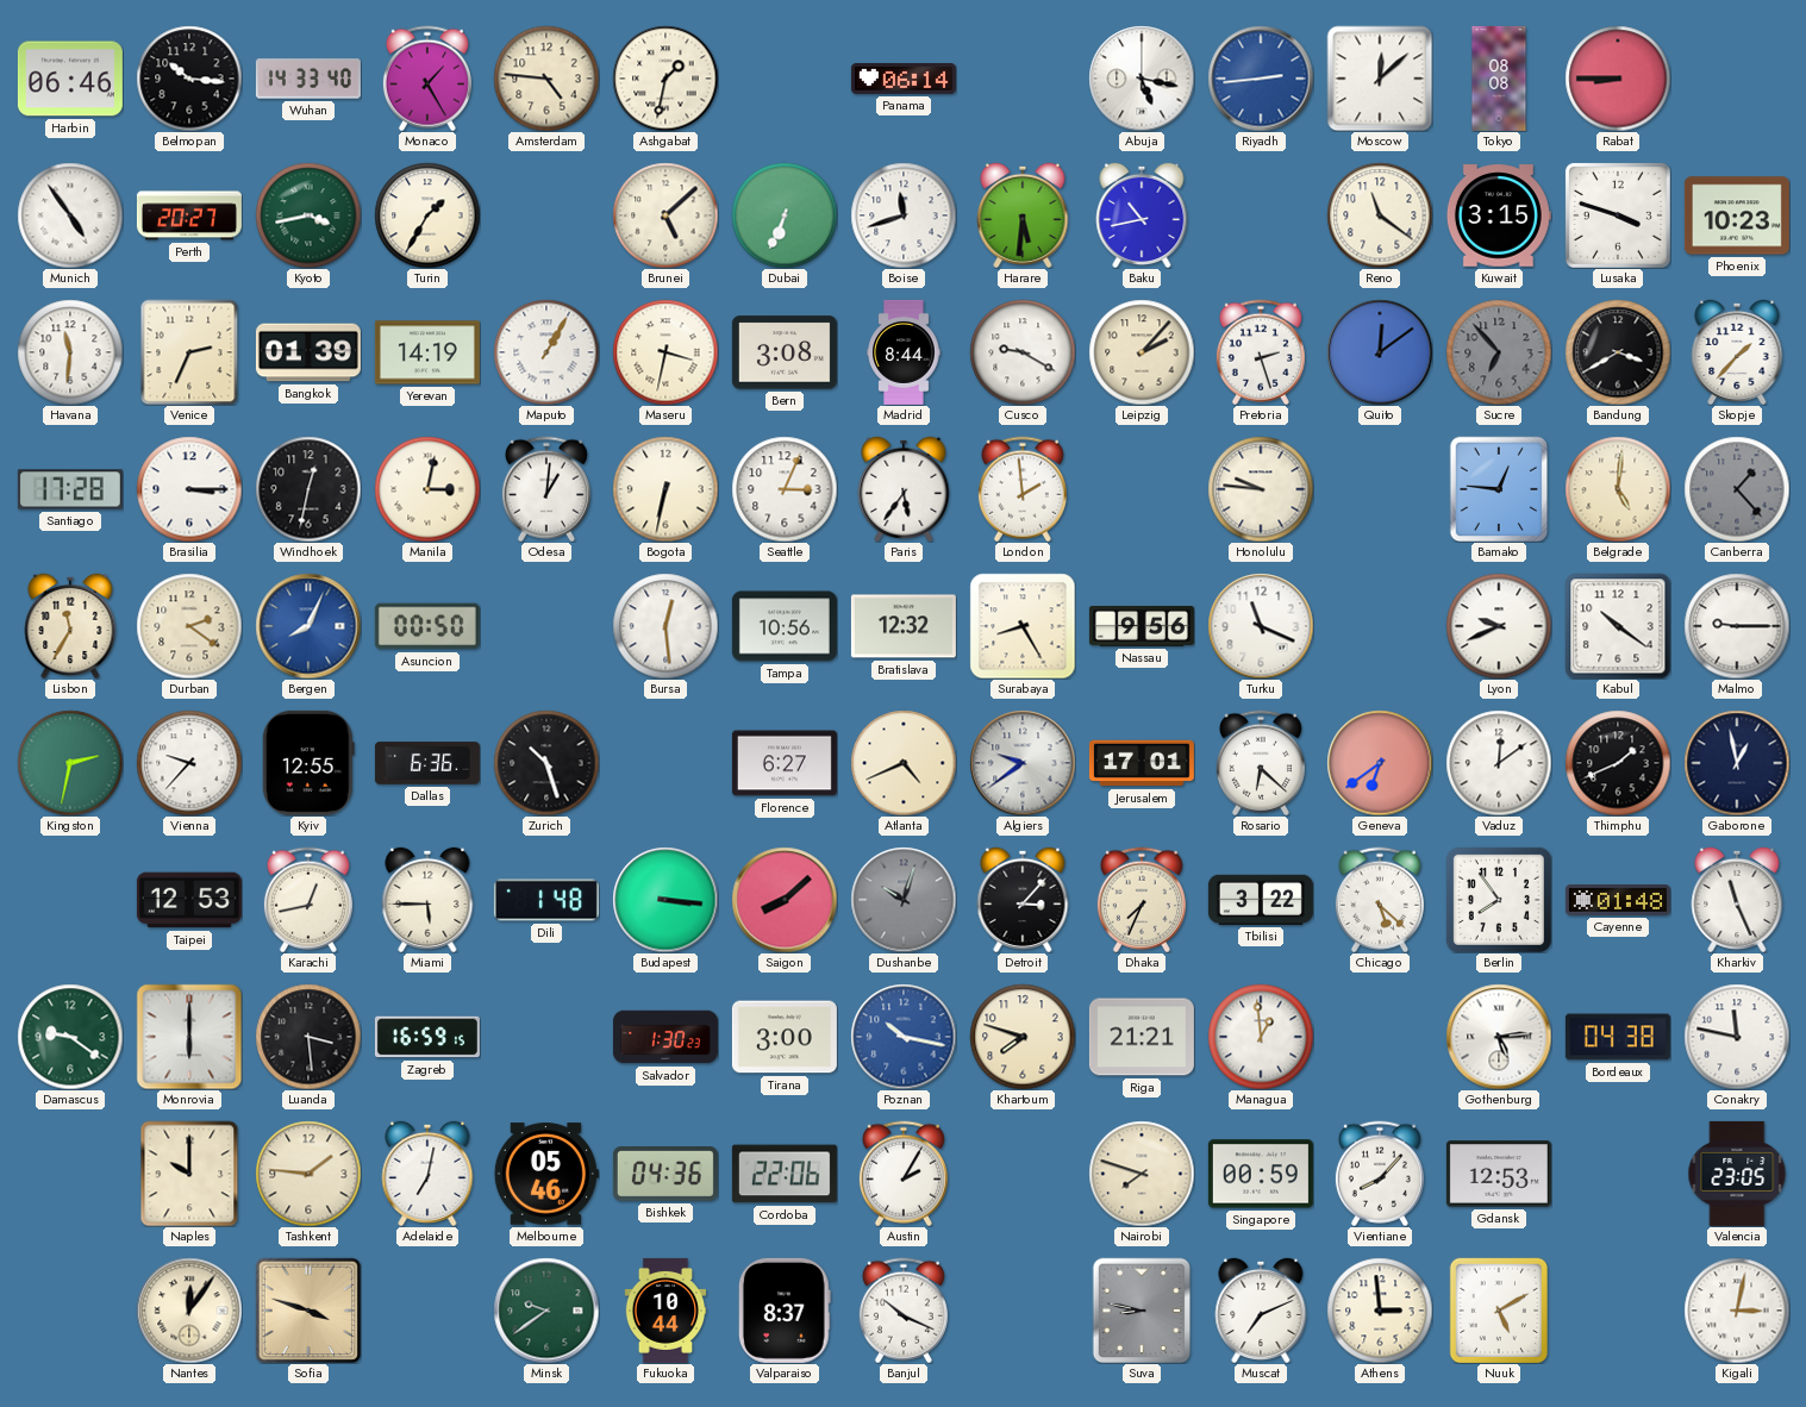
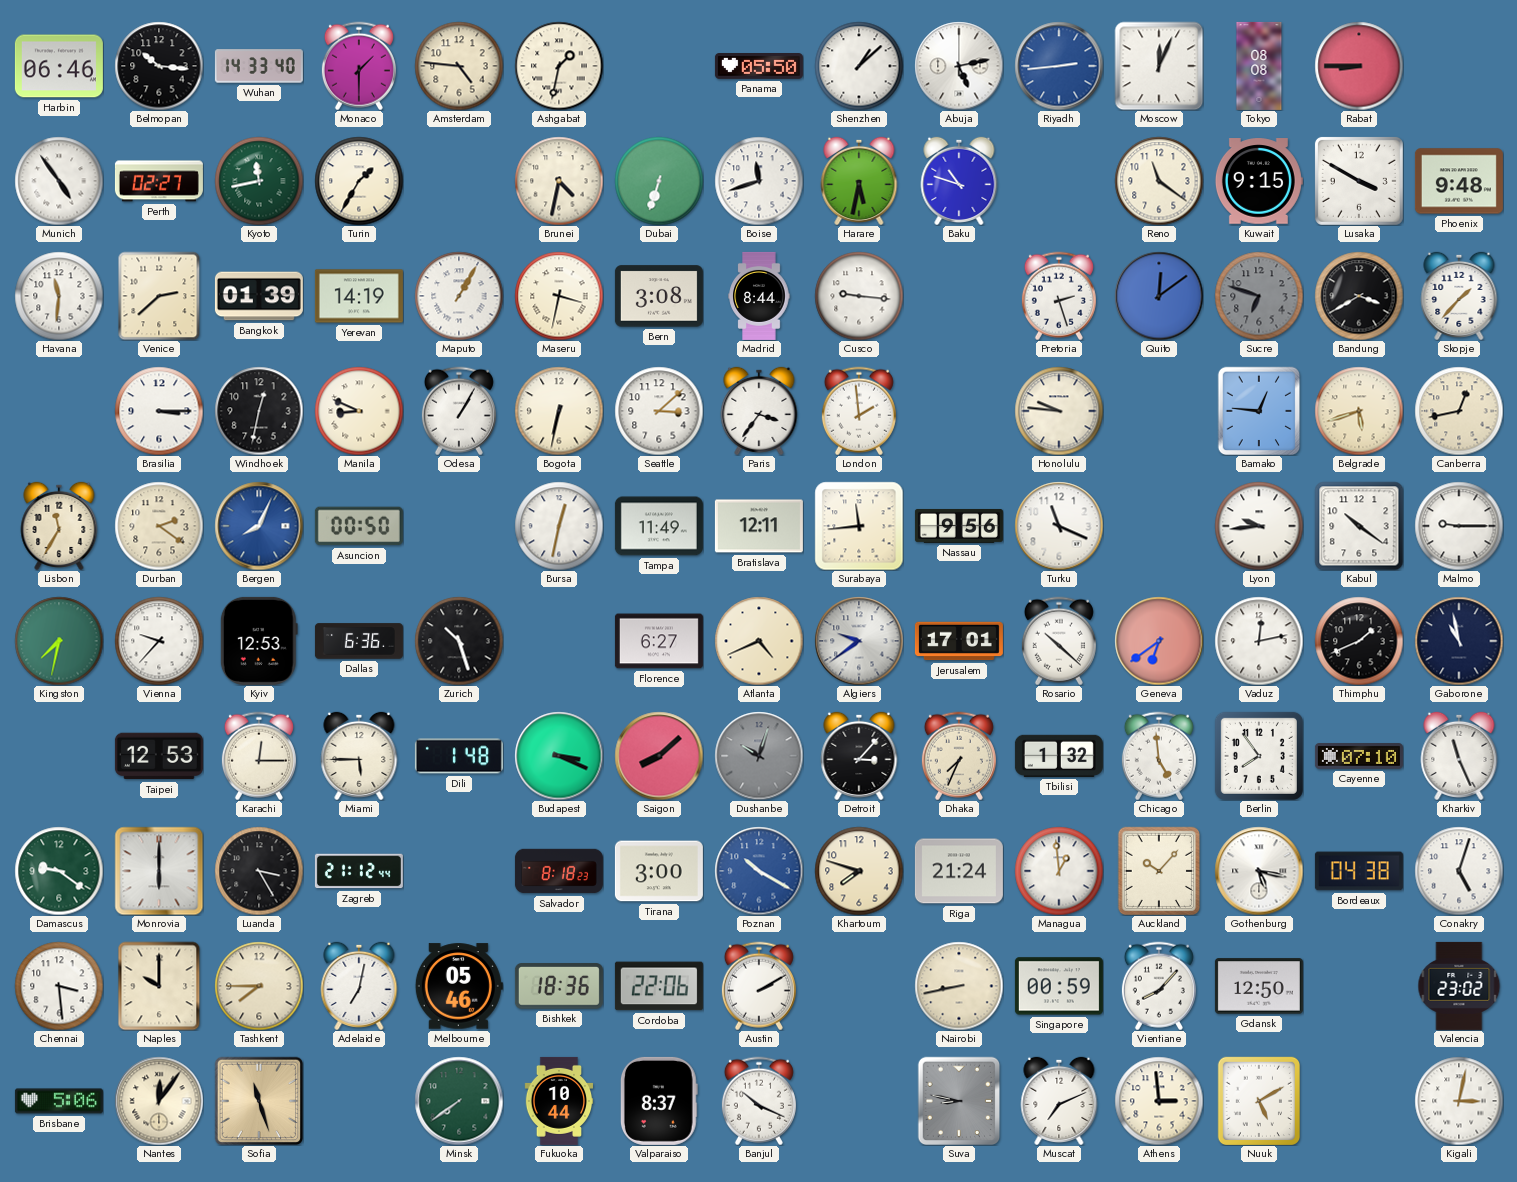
Monaco: 1:25 -> 1:30 (359, 66)
Panama: 06:14 -> 05:50 (759, 67)
Shenzhen: none -> 1:08 (859, 66)
Abuja: 5:17 -> 5:13 (959, 66)
Moscow: 12:08 -> 12:04 (1159, 66)
Perth: 20:27 -> 02:27 (159, 181)
Kyoto: 3:43 -> 11:43 (259, 181)
Brunei: 5:08 -> 4:32 (559, 181)
Dubai: 6:34 -> 6:33 (659, 181)
Harare: 5:31 -> 5:32 (859, 181)
Baku: 10:43 -> 10:48 (959, 181)
Kuwait: 3:15 -> 9:15 (1259, 181)
Lusaka: 3:48 -> 3:50 (1359, 181)
Phoenix: 10:23 -> 9:48 (1459, 181)
Venice: 2:34 -> 2:38 (159, 296)
Cusco: 9:20 -> 9:16 (859, 296)
Leipzig: 2:07 -> none (1142, 352)
Sucre: 6:53 -> 6:48 (1259, 296)
Santiago: 17:28 -> none (70, 489)
Manila: 3:02 -> 8:49 (359, 411)
Odesa: 1:01 -> 1:05 (459, 411)
Seattle: 3:04 -> 3:08 (659, 411)
Paris: 5:36 -> 3:36 (759, 411)
Belgrade: 5:01 -> 5:42 (1359, 411)
Canberra: 1:23 -> 12:43 (1459, 411)
Canberra dial: grey -> cream (1459, 411)
Bursa: 12:29 -> 12:32 (559, 526)
Tampa: 10:56 -> 11:49 (659, 526)
Bratislava: 12:32 -> 12:11 (759, 526)
Surabaya: 8:25 -> 11:44 (859, 526)
Lyon: 9:41 -> 9:44 (1259, 526)
Kingston: 2:32 -> 7:32 (59, 641)
Kyiv: 12:55 -> 12:53 (259, 641)
Rosario: 6:22 -> 10:22 (1059, 641)
Vaduz: 12:09 -> 12:13 (1259, 641)
Gaborone: 12:58 -> 10:58 (1459, 641)
Karachi: 12:43 -> 12:15 (259, 756)
Budapest: 3:16 -> 3:19 (559, 756)
Tbilisi: 3:22 -> 1:32 (1059, 756)
Chicago: 5:22 -> 4:59 (1159, 756)
Cayenne: 01:48 -> 07:10 (1359, 756)
Luanda: 3:29 -> 3:25 (259, 871)
Zagreb: 16:59 -> 21:12 (359, 871)
Salvador: 1:30 -> 8:18 (559, 871)
Poznan: 10:17 -> 10:20 (759, 871)
Riga: 21:21 -> 21:24 (959, 871)
Auckland: none -> 10:07 (1158, 870)
Gothenburg: 5:14 -> 5:17 (1259, 871)
Conakry: 11:47 -> 5:03 (1459, 871)
Chennai: none -> 3:29 (59, 986)
Tashkent: 1:46 -> 7:45 (259, 986)
Bishkek: 04:36 -> 18:36 (559, 986)
Austin: 2:05 -> 2:10 (759, 986)
Nairobi: 7:48 -> 8:43 (959, 986)
Gdansk: 12:53 -> 12:50 (1259, 986)
Valencia: 23:05 -> 23:02 (1459, 986)
Brisbane: none -> 5:06 (59, 1101)
Sofia: 3:48 -> 11:27 (259, 1101)
Minsk: 9:39 -> 7:39 (459, 1101)
